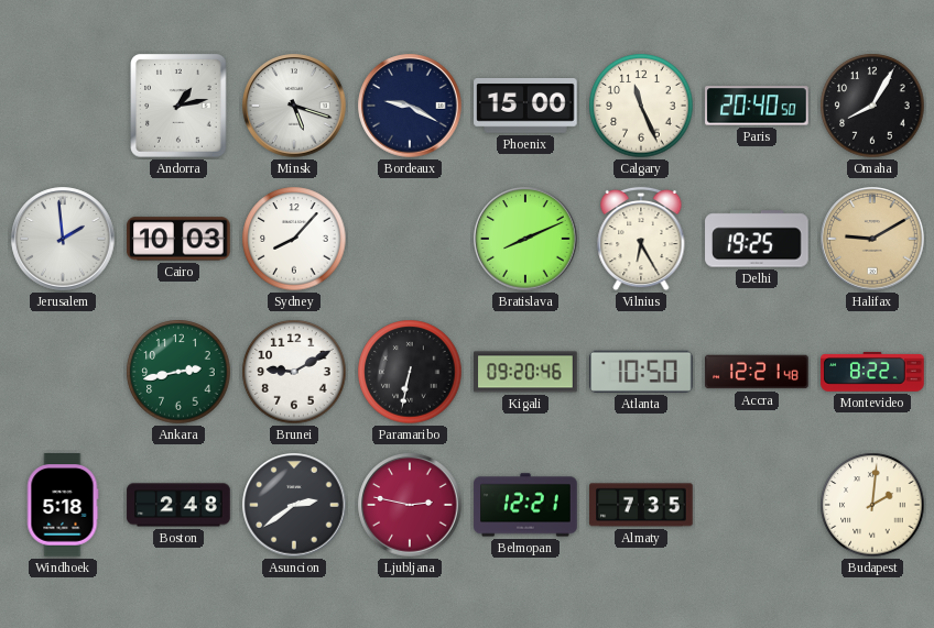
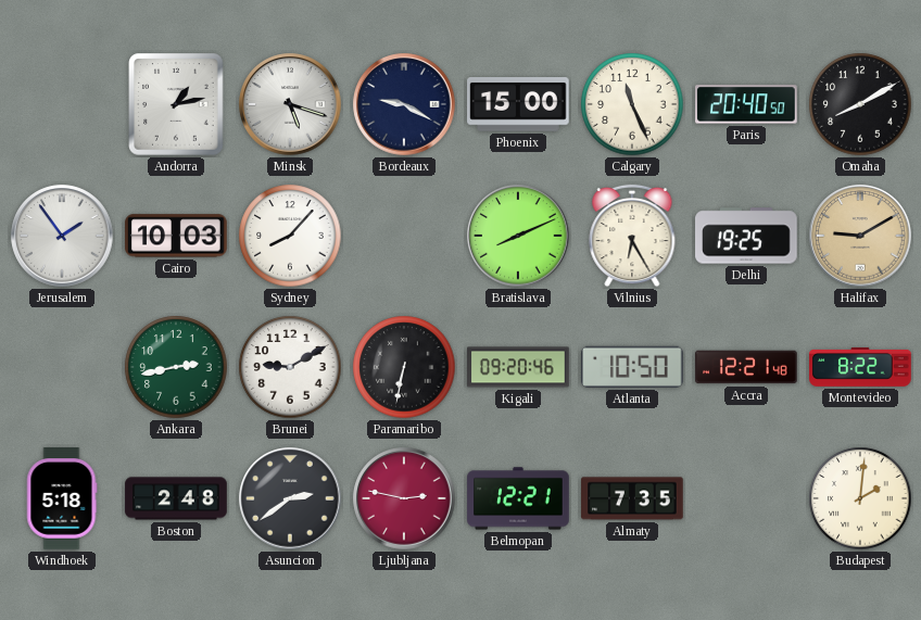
Omaha: 8:05 -> 8:10 (860, 104)
Jerusalem: 1:59 -> 1:54 (62, 236)
